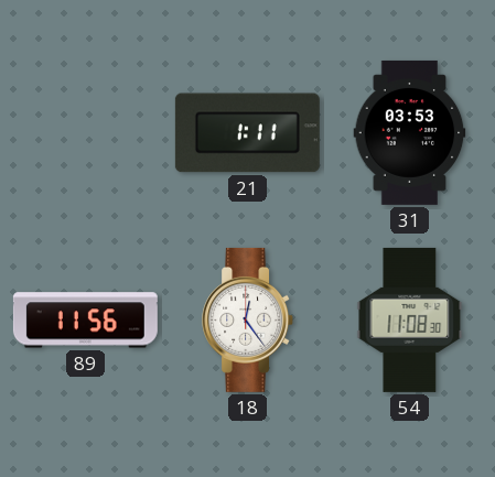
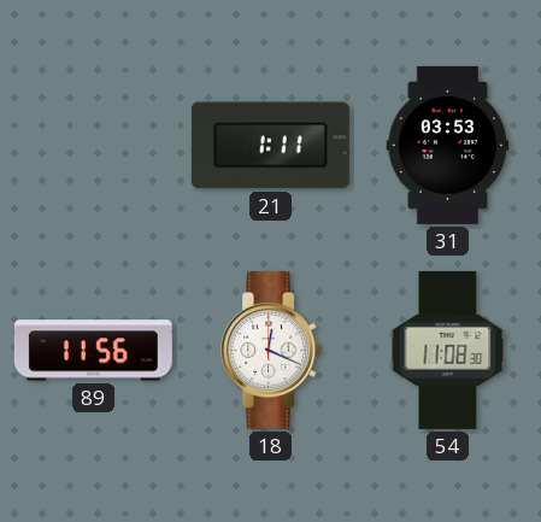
18: 12:24 -> 12:19 (271, 350)
